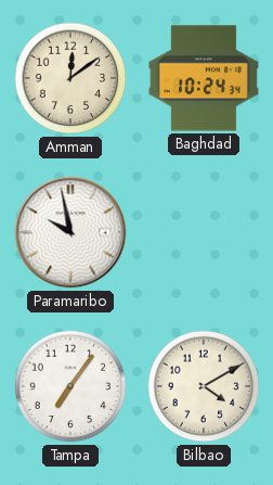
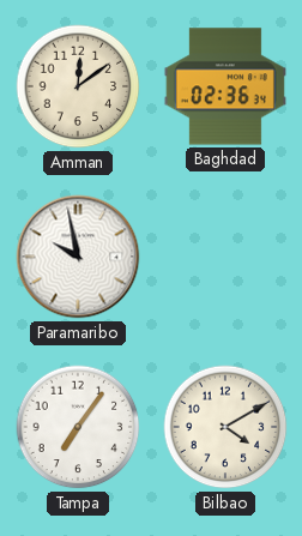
Baghdad: 10:24 -> 02:36 (225, 86)
